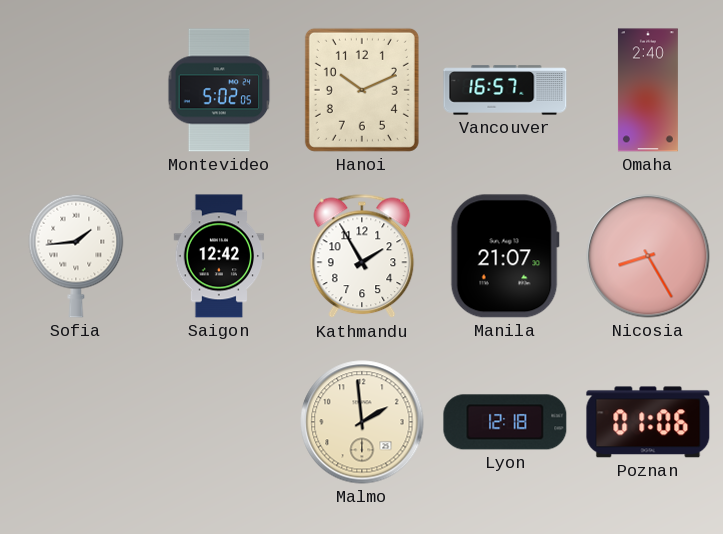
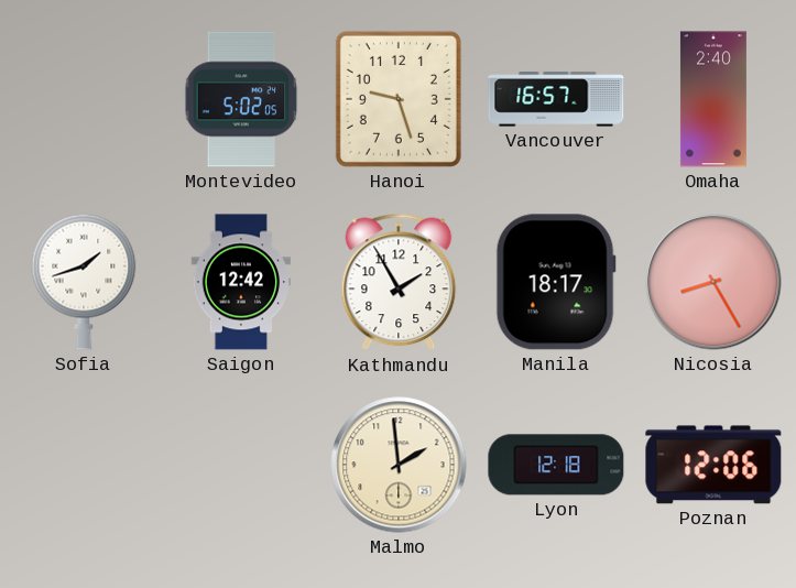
Hanoi: 10:11 -> 9:27 (399, 99)
Sofia: 1:44 -> 1:42 (84, 282)
Manila: 21:07 -> 18:17 (556, 282)
Poznan: 01:06 -> 12:06 (713, 465)
